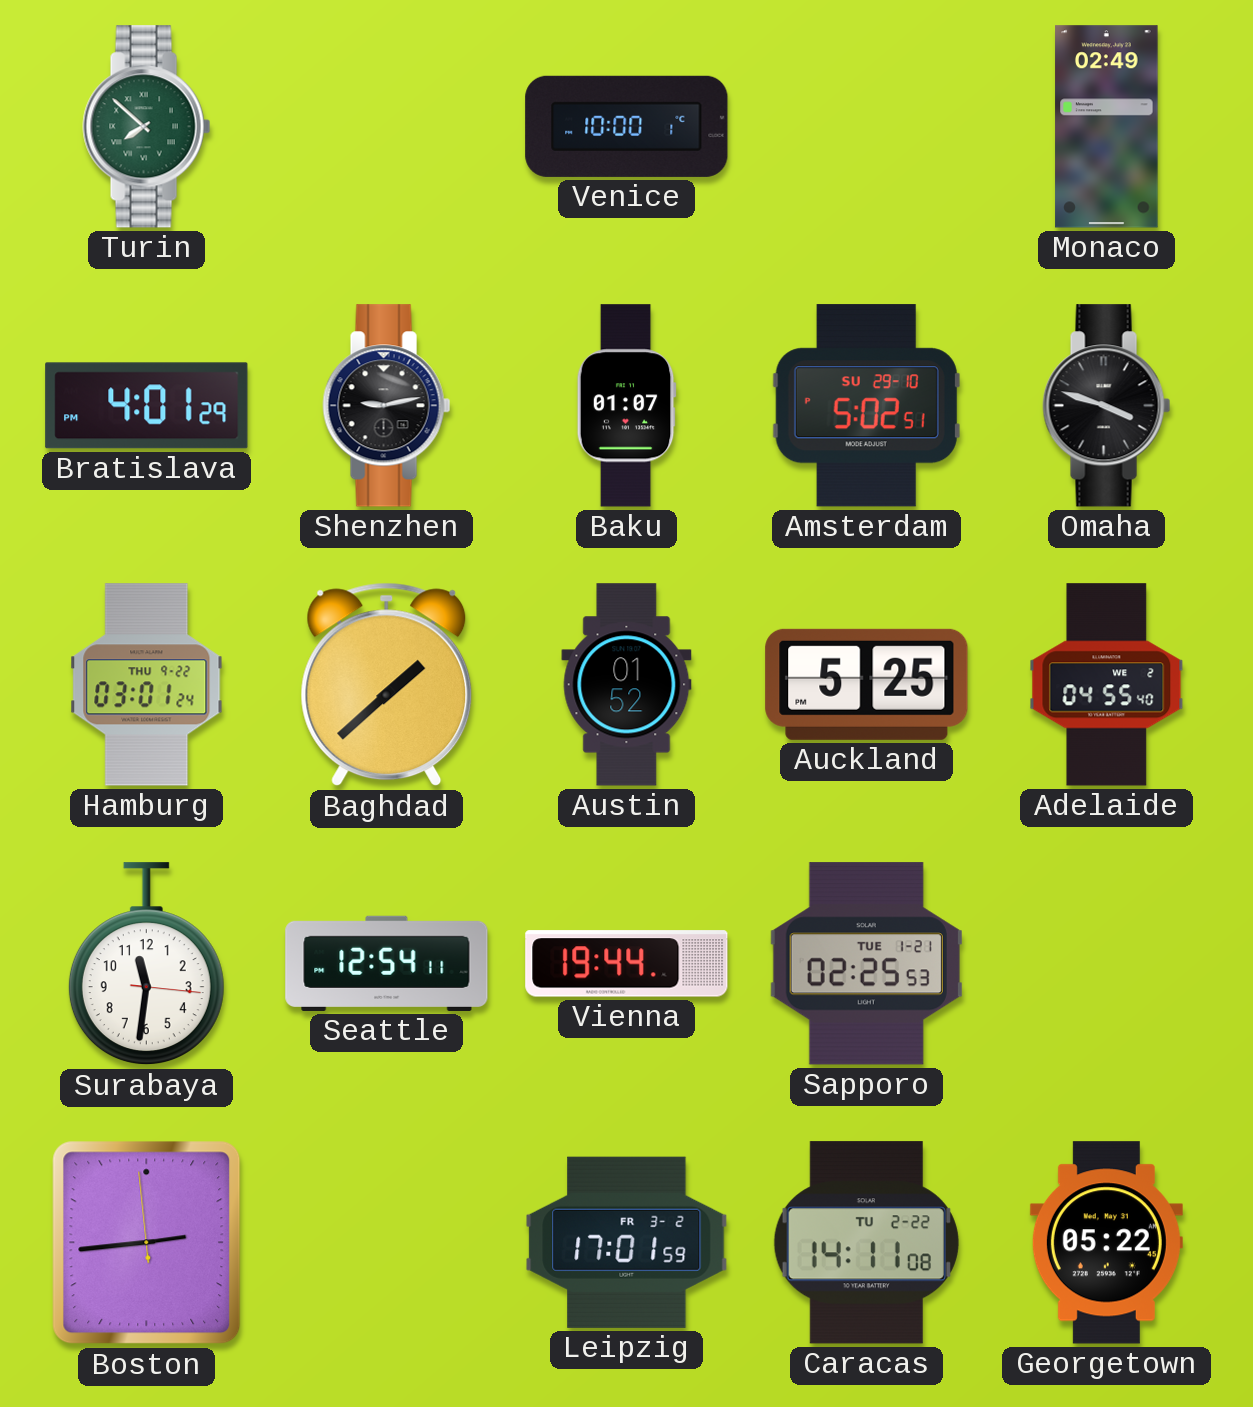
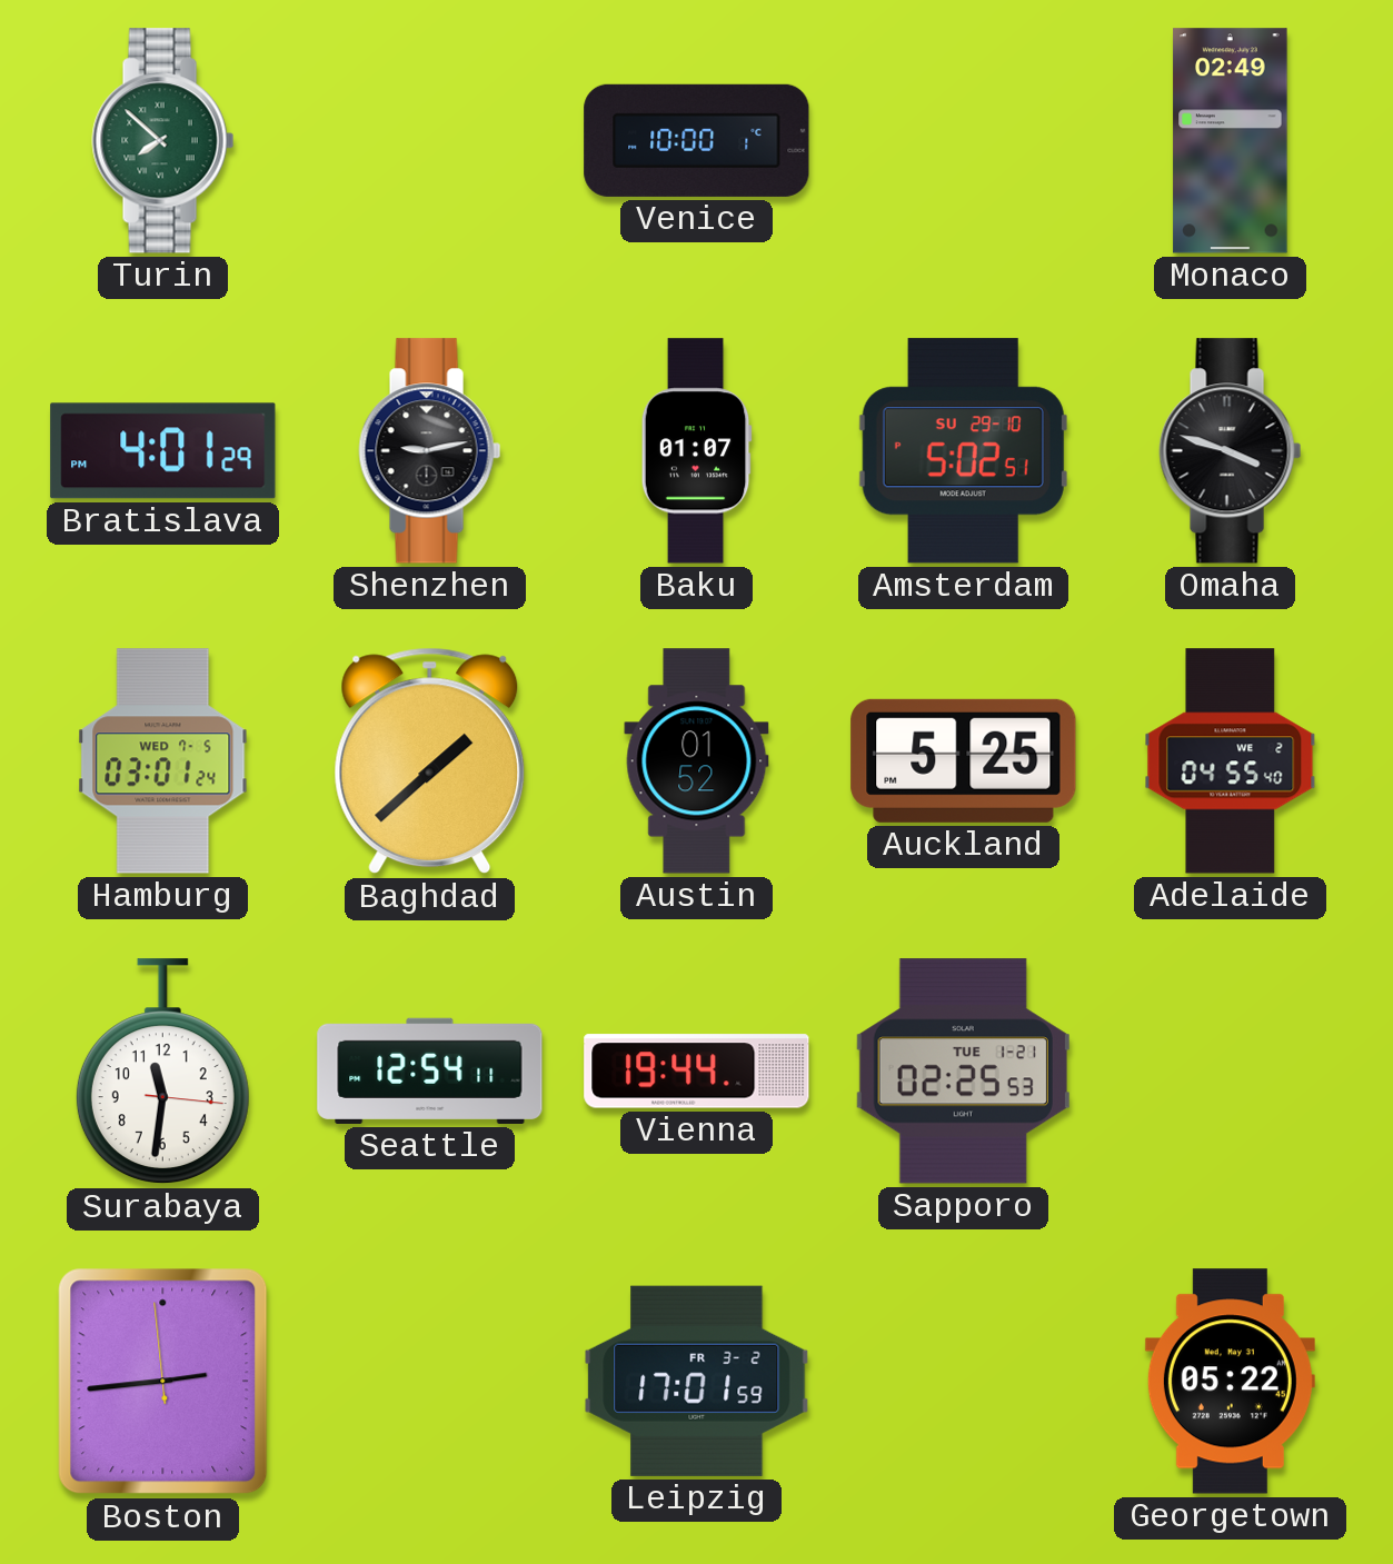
Hamburg date: THU 9-22 -> WED 7-5 (163, 761)
Caracas: 14:11 -> none (866, 1243)
